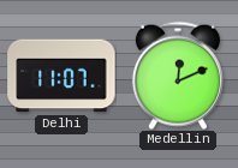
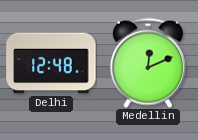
Delhi: 11:07 -> 12:48 (51, 63)
